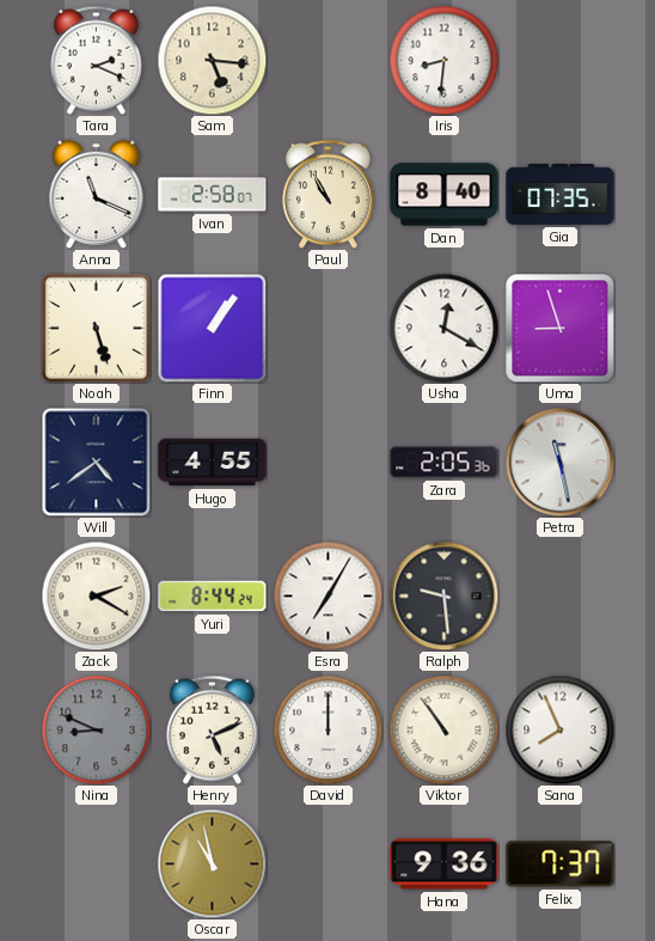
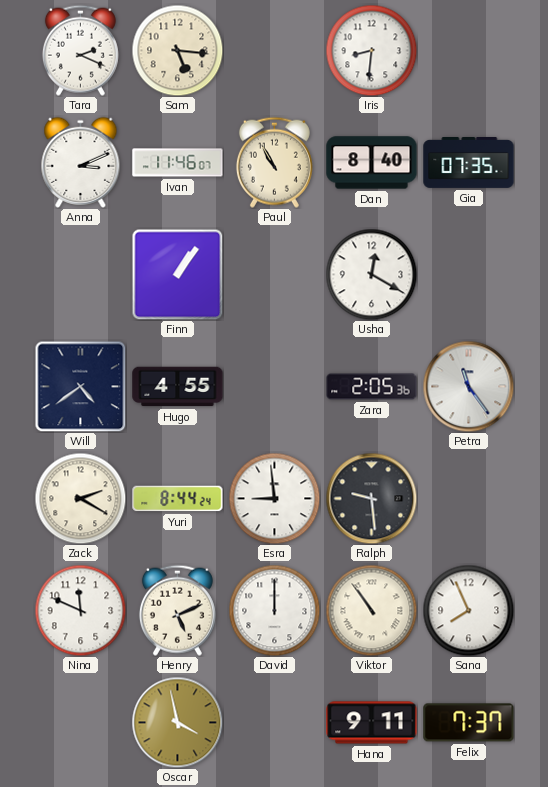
Anna: 11:19 -> 3:11 (81, 162)
Ivan: 2:58 -> 11:46 (178, 163)
Noah: 5:27 -> none (96, 328)
Uma: 8:57 -> none (559, 328)
Petra: 11:28 -> 11:24 (468, 386)
Esra: 7:05 -> 8:59 (274, 498)
Nina: 8:49 -> 11:49 (80, 610)
Nina dial: grey -> white (80, 610)
Oscar: 10:58 -> 3:58 (177, 722)
Hana: 9:36 -> 9:11 (372, 723)
